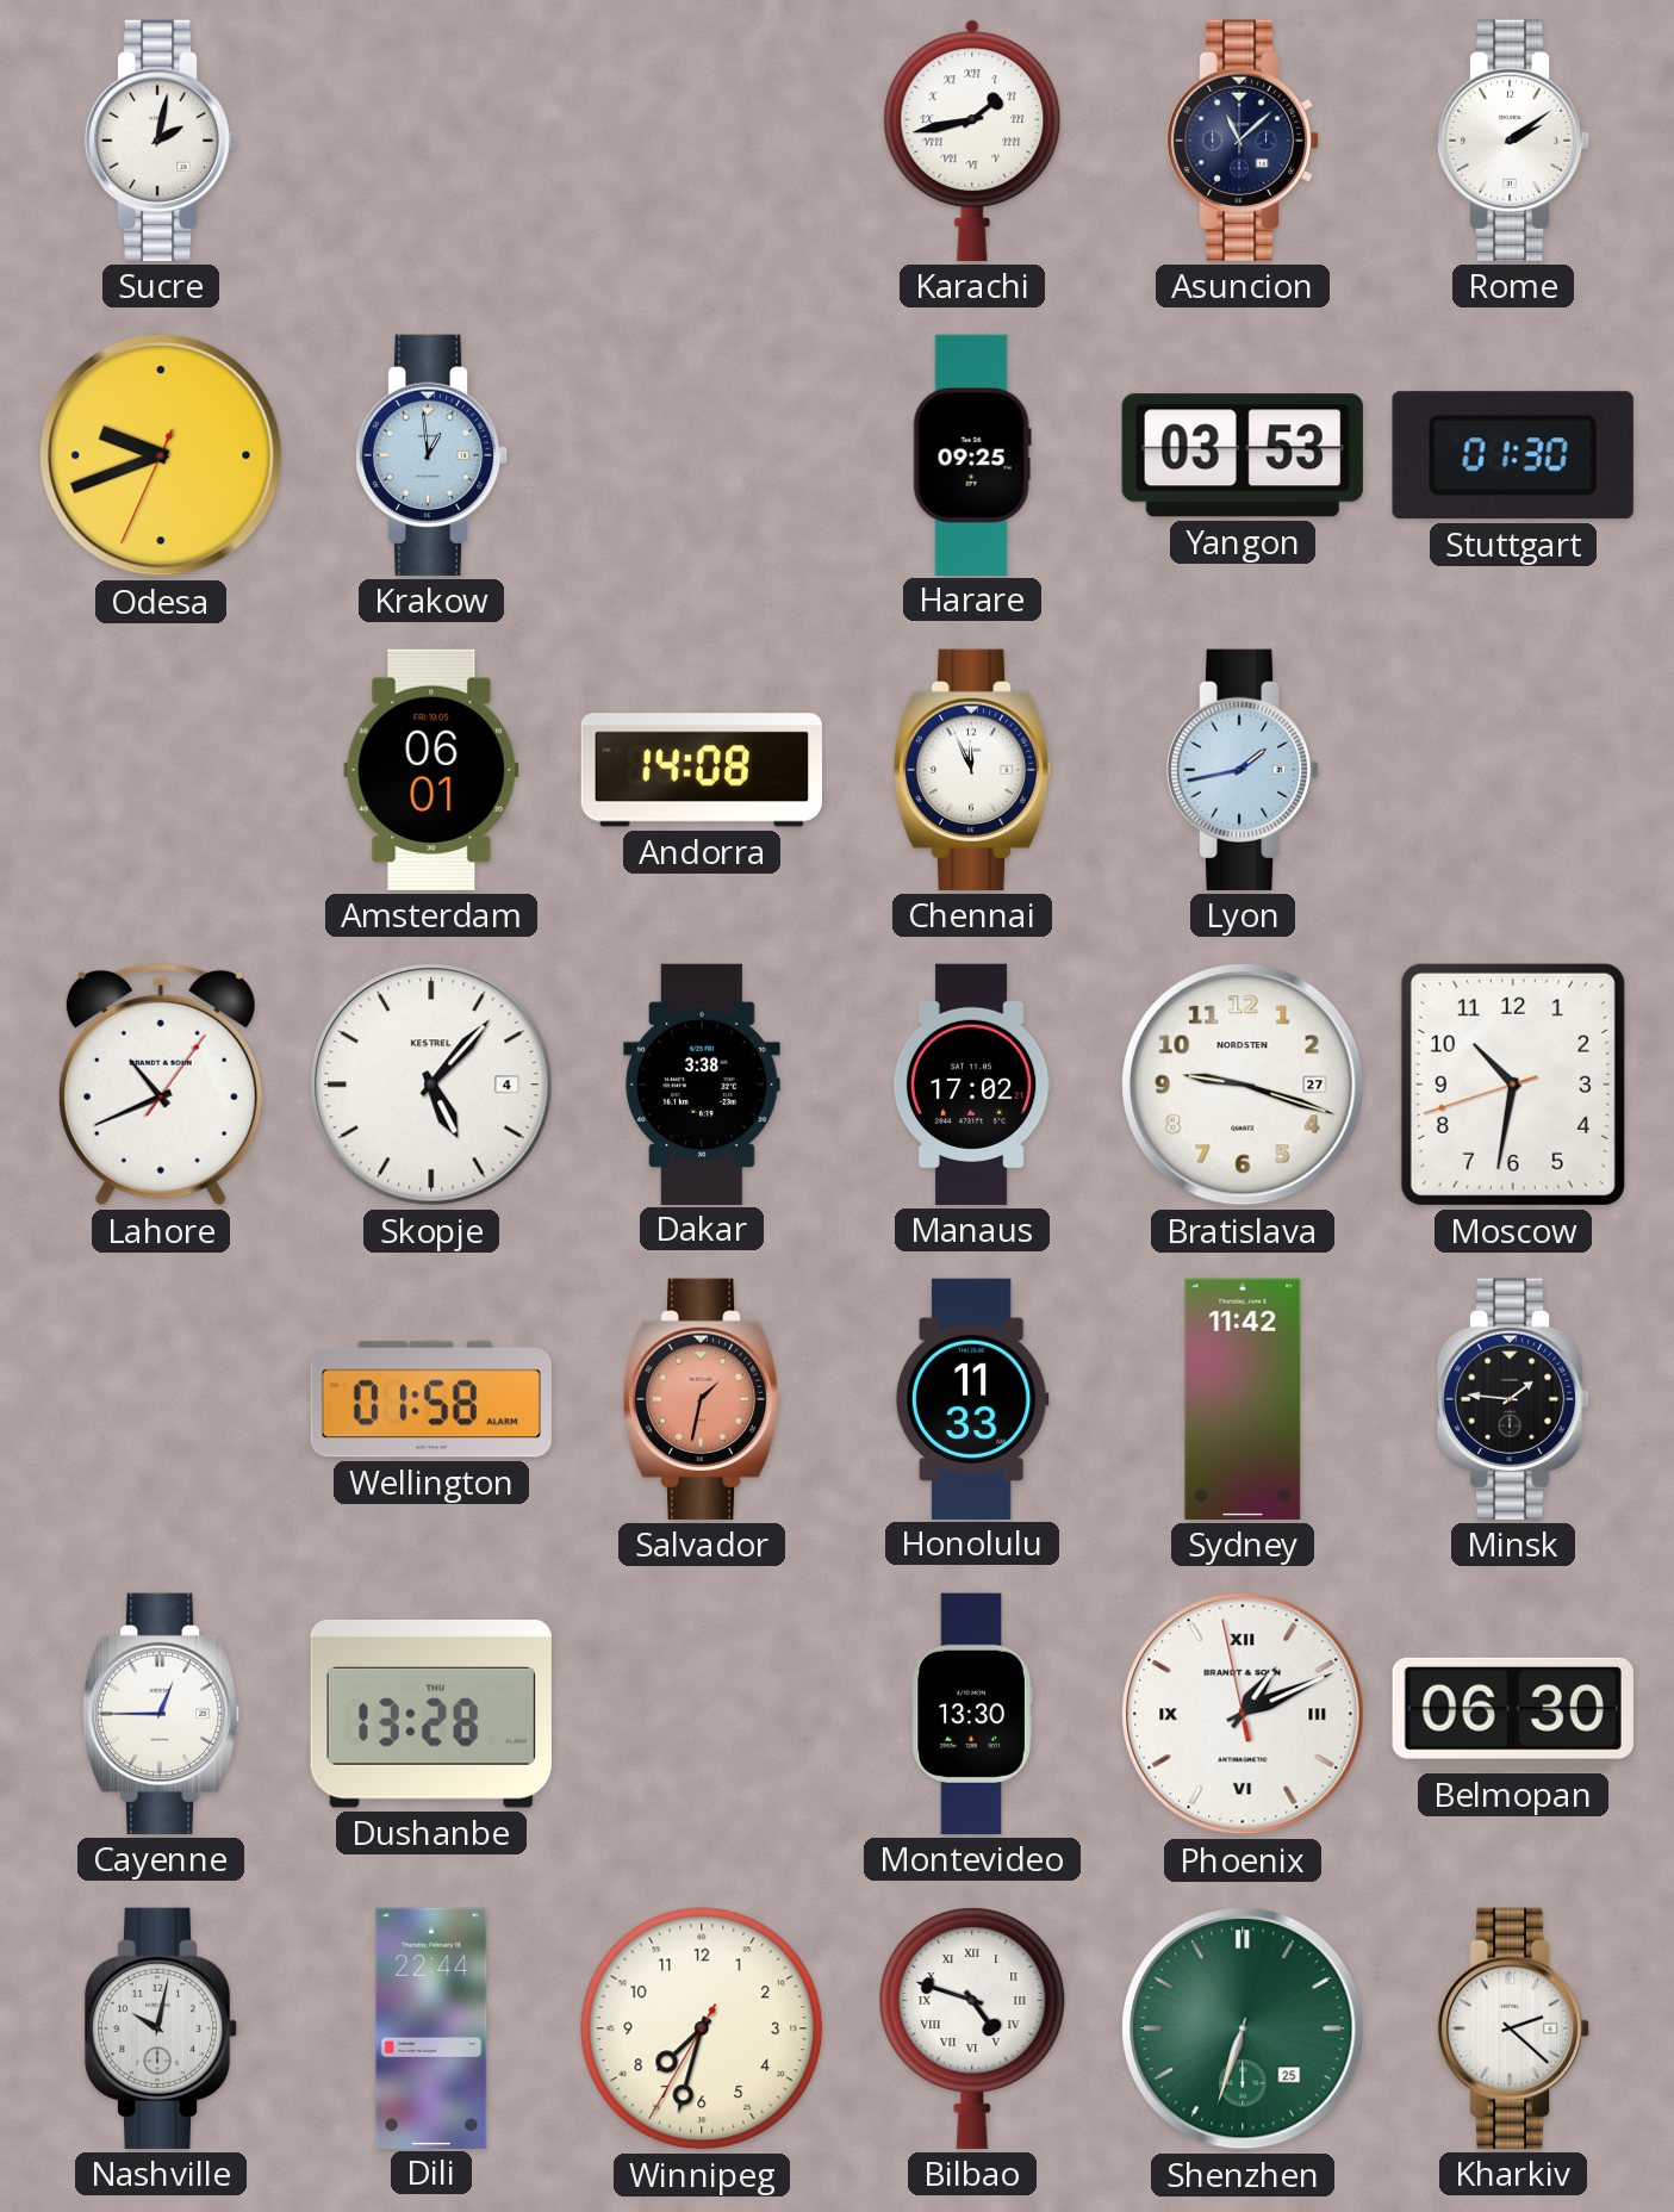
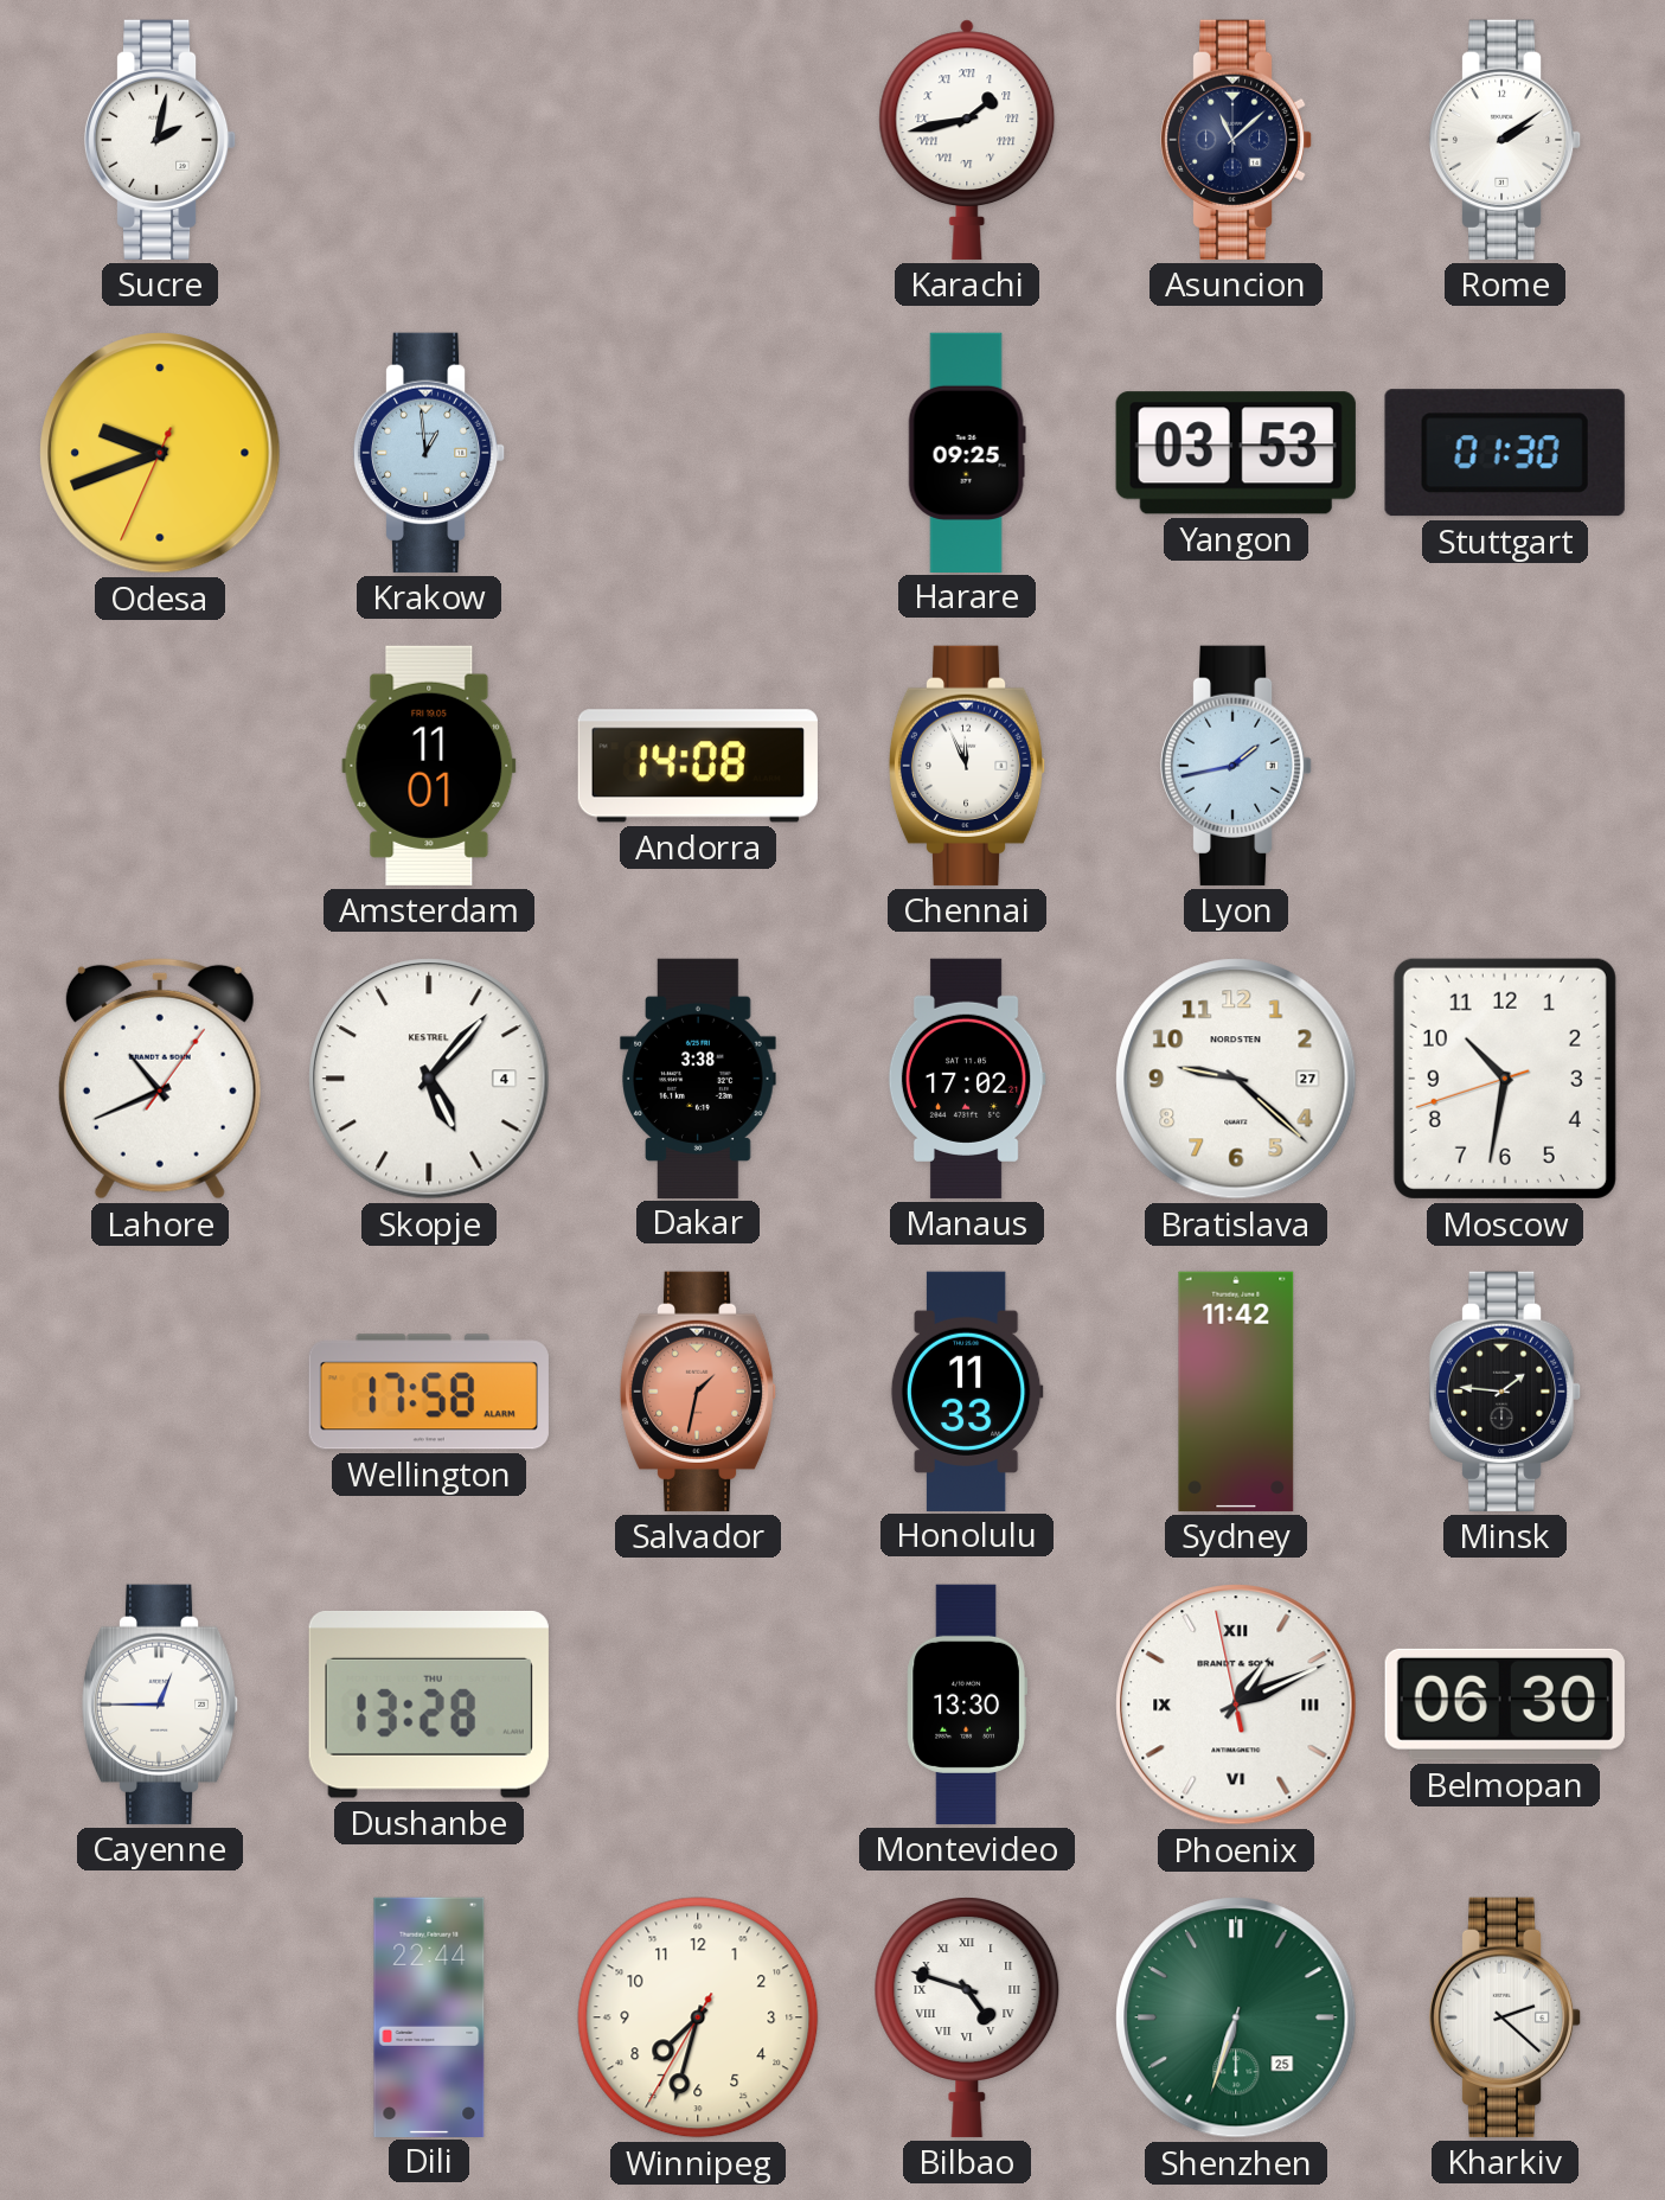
Amsterdam: 06:01 -> 11:01 (429, 766)
Bratislava: 9:18 -> 9:22 (1236, 1079)
Wellington: 01:58 -> 17:58 (429, 1392)
Nashville: 10:02 -> none (161, 2028)
